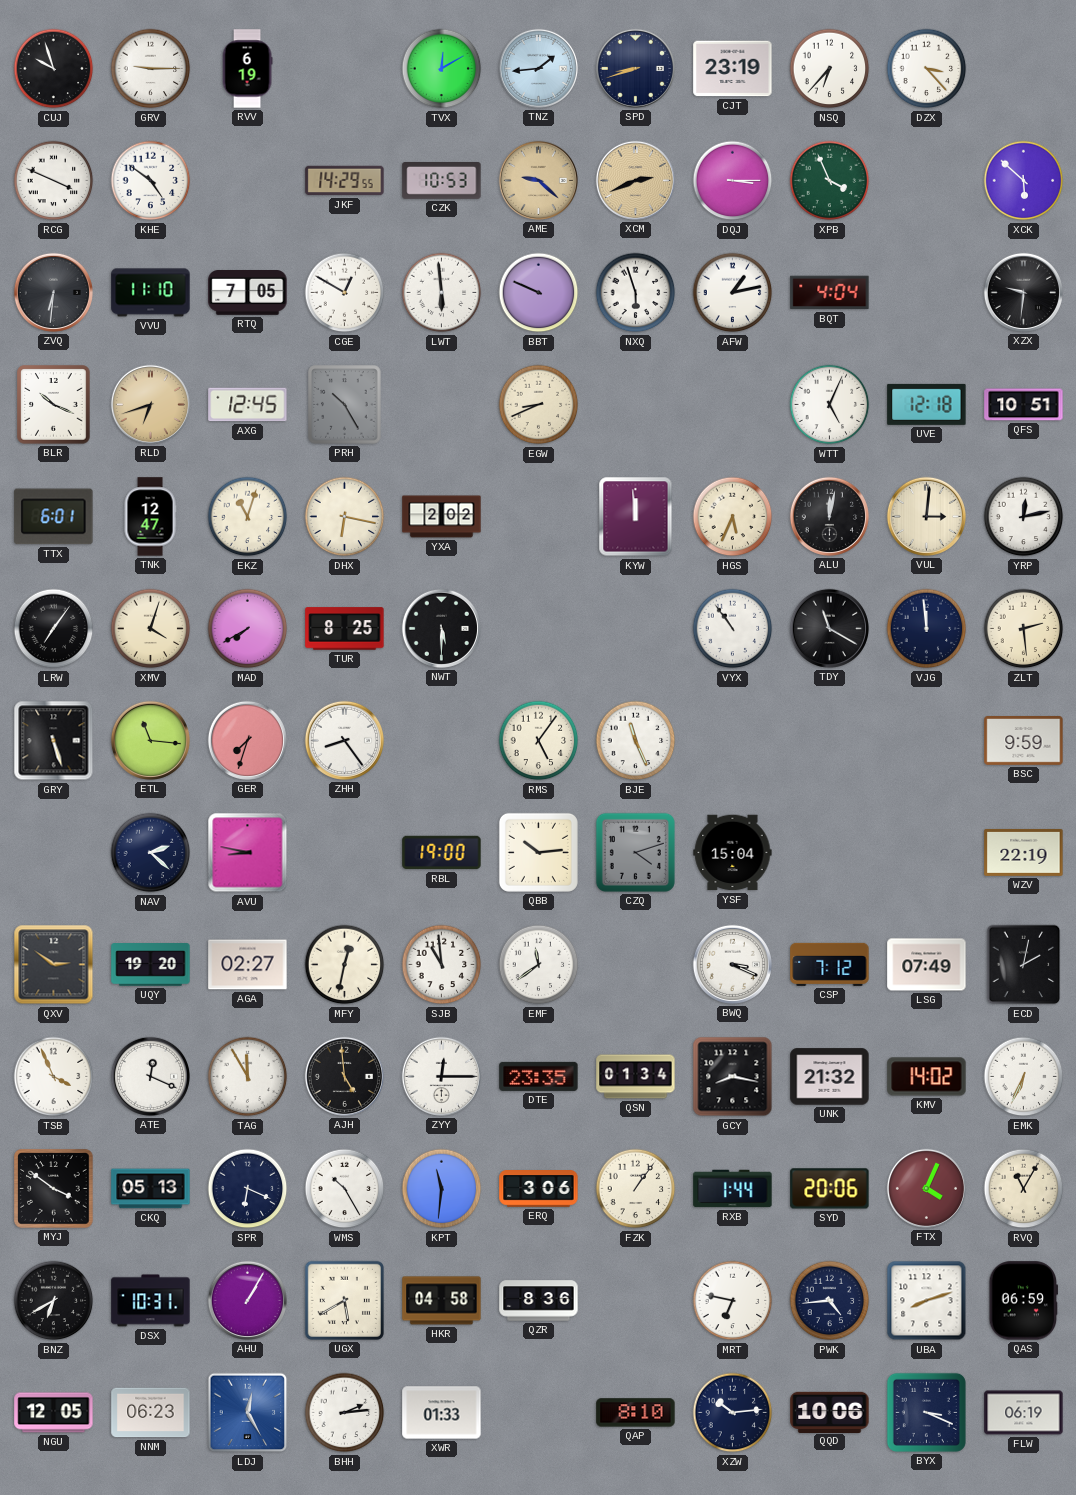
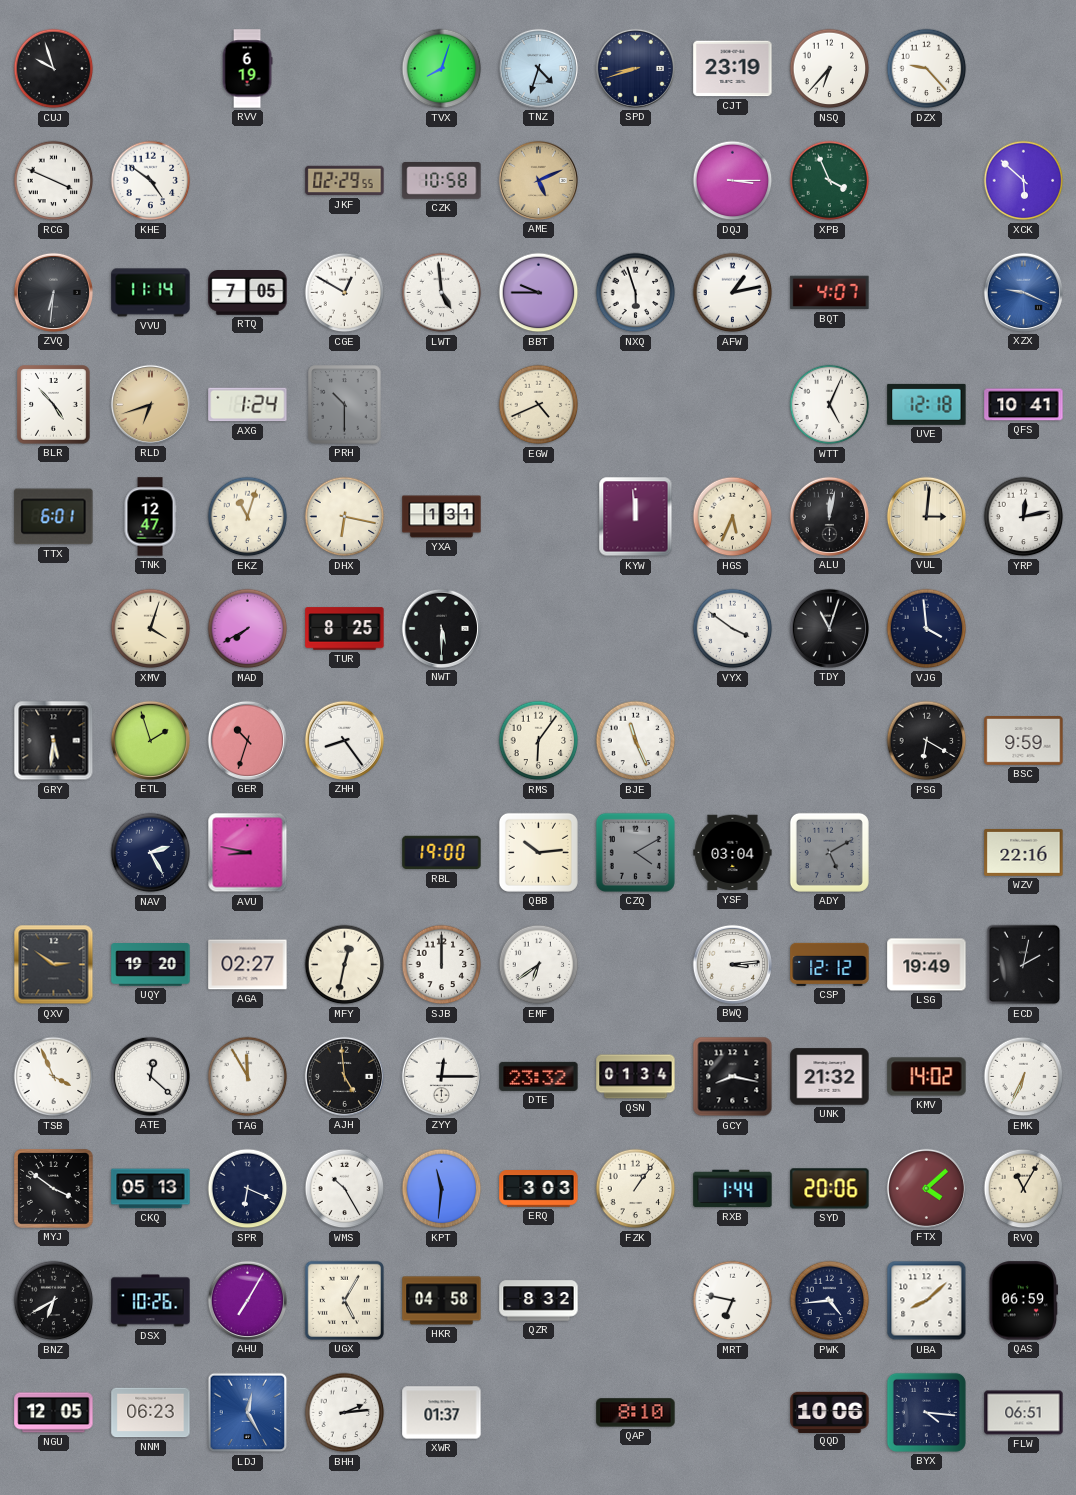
GRV: 9:15 -> none (151, 69)
TVX: 12:10 -> 8:03 (442, 69)
TNZ: 1:44 -> 4:33 (538, 68)
DZX: 3:23 -> 9:23 (927, 69)
JKF: 14:29 -> 02:29 (345, 181)
CZK: 10:53 -> 10:58 (442, 181)
AME: 9:22 -> 5:11 (538, 180)
XCM: 2:41 -> none (635, 180)
VVU: 11:10 -> 11:14 (151, 293)
LWT: 5:59 -> 4:59 (442, 293)
BBT: 9:49 -> 9:45 (539, 293)
BQT: 4:04 -> 4:07 (830, 293)
XZX: 9:31 -> 9:19 (1023, 292)
XZX dial: black -> blue (1023, 292)
BLR: 10:19 -> 4:53 (54, 405)
AXG: 12:45 -> 1:24 (248, 405)
PRH: 10:25 -> 10:30 (345, 405)
EGW: 8:41 -> 4:41 (539, 405)
QFS: 10:51 -> 10:41 (1024, 405)
YXA: 2:02 -> 1:31 (442, 517)
LRW: 7:06 -> none (54, 629)
VYX: 10:54 -> 3:51 (733, 629)
TDY: 11:20 -> 11:03 (829, 628)
VJG: 11:59 -> 3:59 (927, 629)
ZLT: 2:29 -> none (1024, 629)
GRY: 5:27 -> 5:31 (54, 741)
ETL: 11:16 -> 1:57 (150, 740)
GER: 7:33 -> 10:33 (247, 740)
RMS: 5:06 -> 6:06 (539, 741)
PSG: none -> 6:20 (927, 741)
NAV: 2:22 -> 2:25 (151, 853)
CZQ: 4:12 -> 4:10 (635, 852)
YSF: 15:04 -> 03:04 (733, 853)
ADY: none -> 5:10 (829, 852)
WZV: 22:19 -> 22:16 (1024, 852)
SJB: 10:59 -> 12:00 (442, 965)
EMF: 11:39 -> 6:39 (539, 965)
BWQ: 3:19 -> 3:14 (732, 964)
CSP: 7:12 -> 12:12 (830, 964)
LSG: 07:49 -> 19:49 (927, 965)
ATE: 12:19 -> 12:22 (150, 1076)
DTE: 23:35 -> 23:32 (539, 1076)
ERQ: 3:06 -> 3:03 (539, 1189)
FTX: 4:04 -> 4:08 (926, 1188)
DSX: 10:31 -> 10:26 (151, 1301)
AHU: 1:05 -> 7:05 (247, 1300)
UGX: 5:40 -> 5:05 (344, 1300)
QZR: 8:36 -> 8:32 (539, 1301)
UBA: 8:12 -> 8:08 (927, 1301)
XWR: 01:33 -> 01:37 (442, 1413)
XZW: 10:14 -> none (733, 1413)
BYX: 3:19 -> 4:16 (926, 1412)
FLW: 06:19 -> 06:51 (1024, 1413)
